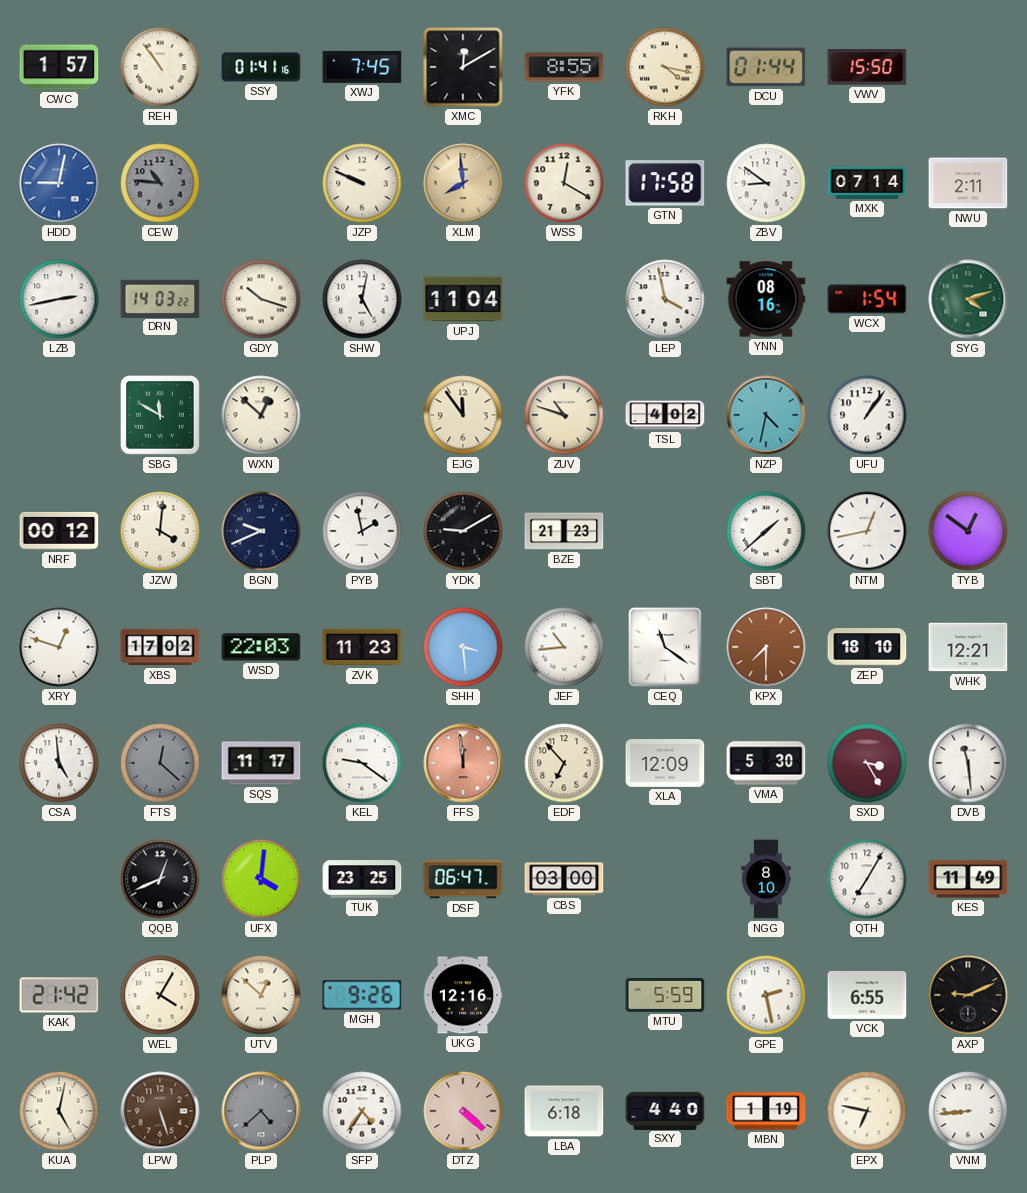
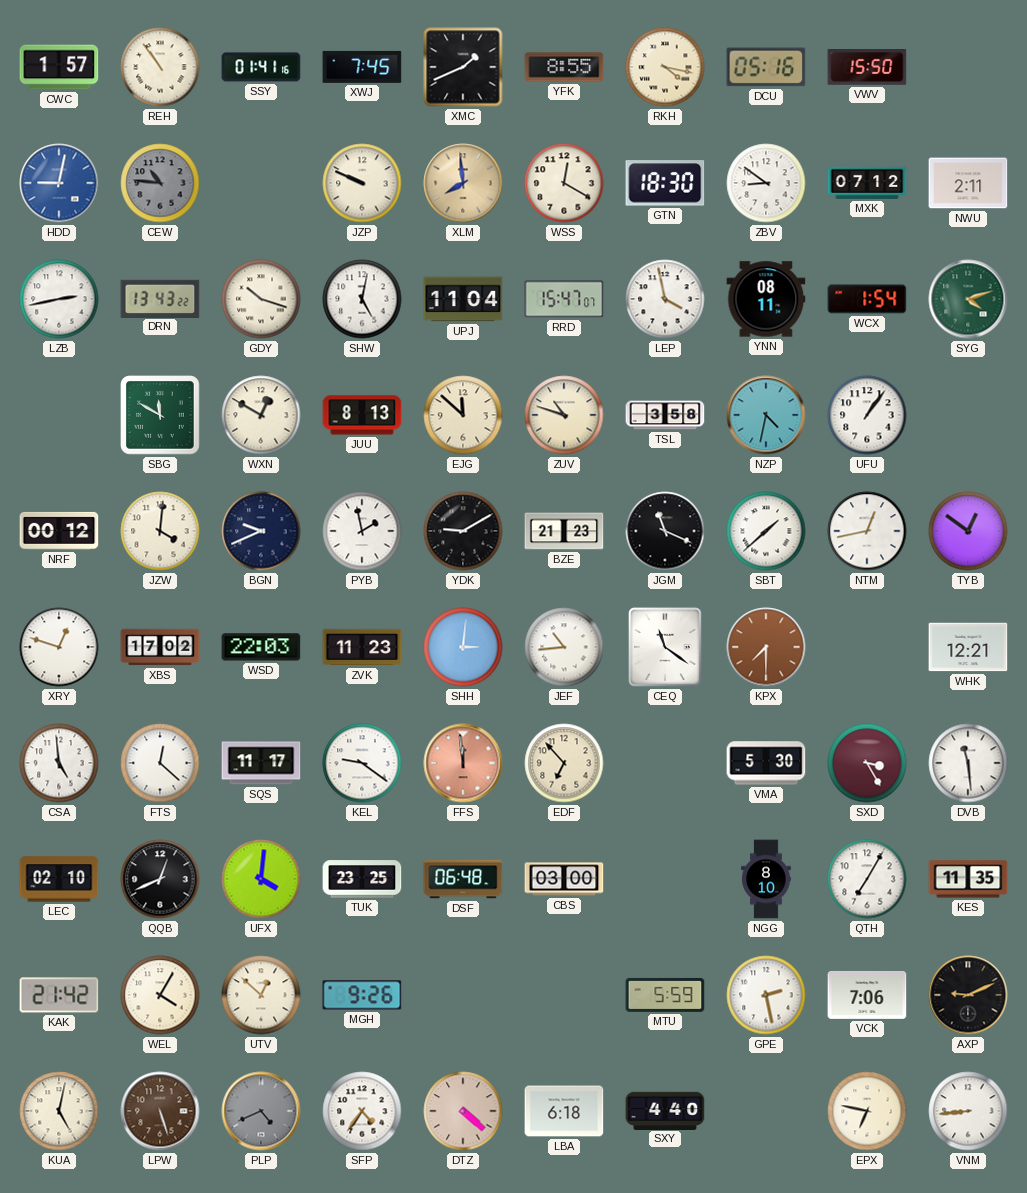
XMC: 12:10 -> 1:41 (463, 67)
DCU: 01:44 -> 05:16 (766, 67)
GTN: 17:58 -> 18:30 (665, 183)
MXK: 07:14 -> 07:12 (867, 183)
DRN: 14:03 -> 13:43 (160, 298)
RRD: none -> 15:47 (564, 299)
YNN: 08:16 -> 08:11 (766, 299)
WXN: 12:52 -> 12:50 (261, 415)
JUU: none -> 8:13 (362, 415)
EJG: 11:54 -> 11:52 (463, 415)
TSL: 4:02 -> 3:58 (665, 415)
JGM: none -> 11:19 (665, 531)
SHH: 3:29 -> 3:01 (463, 647)
ZEP: 18:10 -> none (867, 647)
FTS dial: grey -> white (160, 763)
XLA: 12:09 -> none (665, 764)
LEC: none -> 02:10 (59, 879)
DSF: 06:47 -> 06:48 (463, 879)
KES: 11:49 -> 11:35 (968, 879)
UKG: 12:16 -> none (463, 995)
VCK: 6:55 -> 7:06 (867, 995)
PLP: 4:38 -> 4:41 (261, 1111)
MBN: 1:19 -> none (766, 1111)
